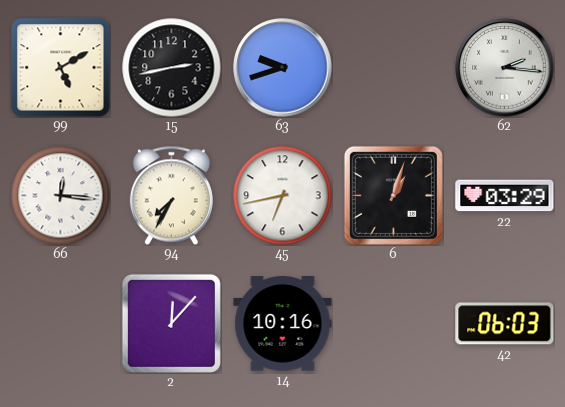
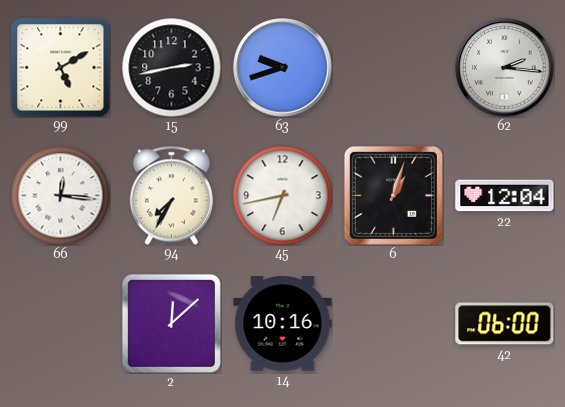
22: 03:29 -> 12:04 (505, 196)
2: 12:07 -> 12:08 (171, 323)
42: 06:03 -> 06:00 (505, 324)
